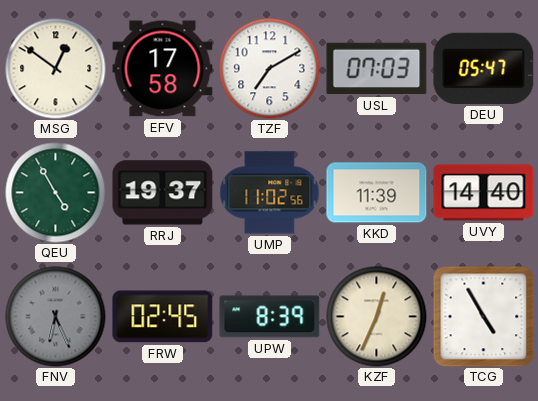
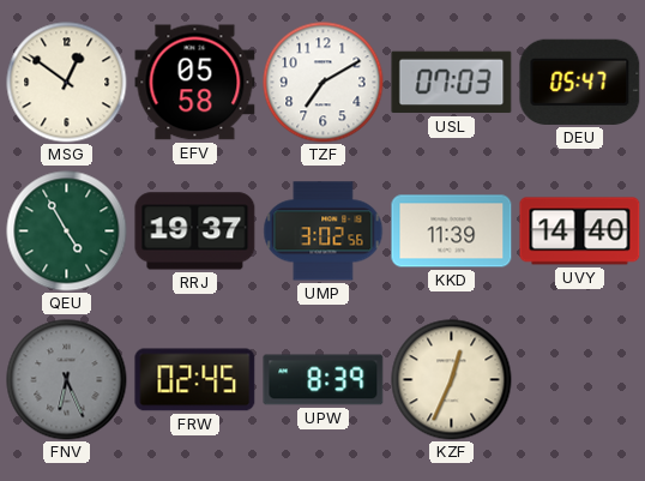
EFV: 17:58 -> 05:58 (195, 83)
UMP: 11:02 -> 3:02 (324, 232)
TCG: 4:55 -> none (483, 316)
